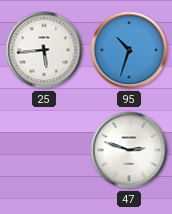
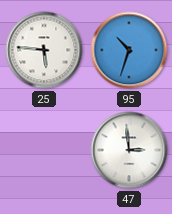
25: 5:44 -> 5:46 (44, 50)
47: 2:48 -> 2:59 (129, 150)
